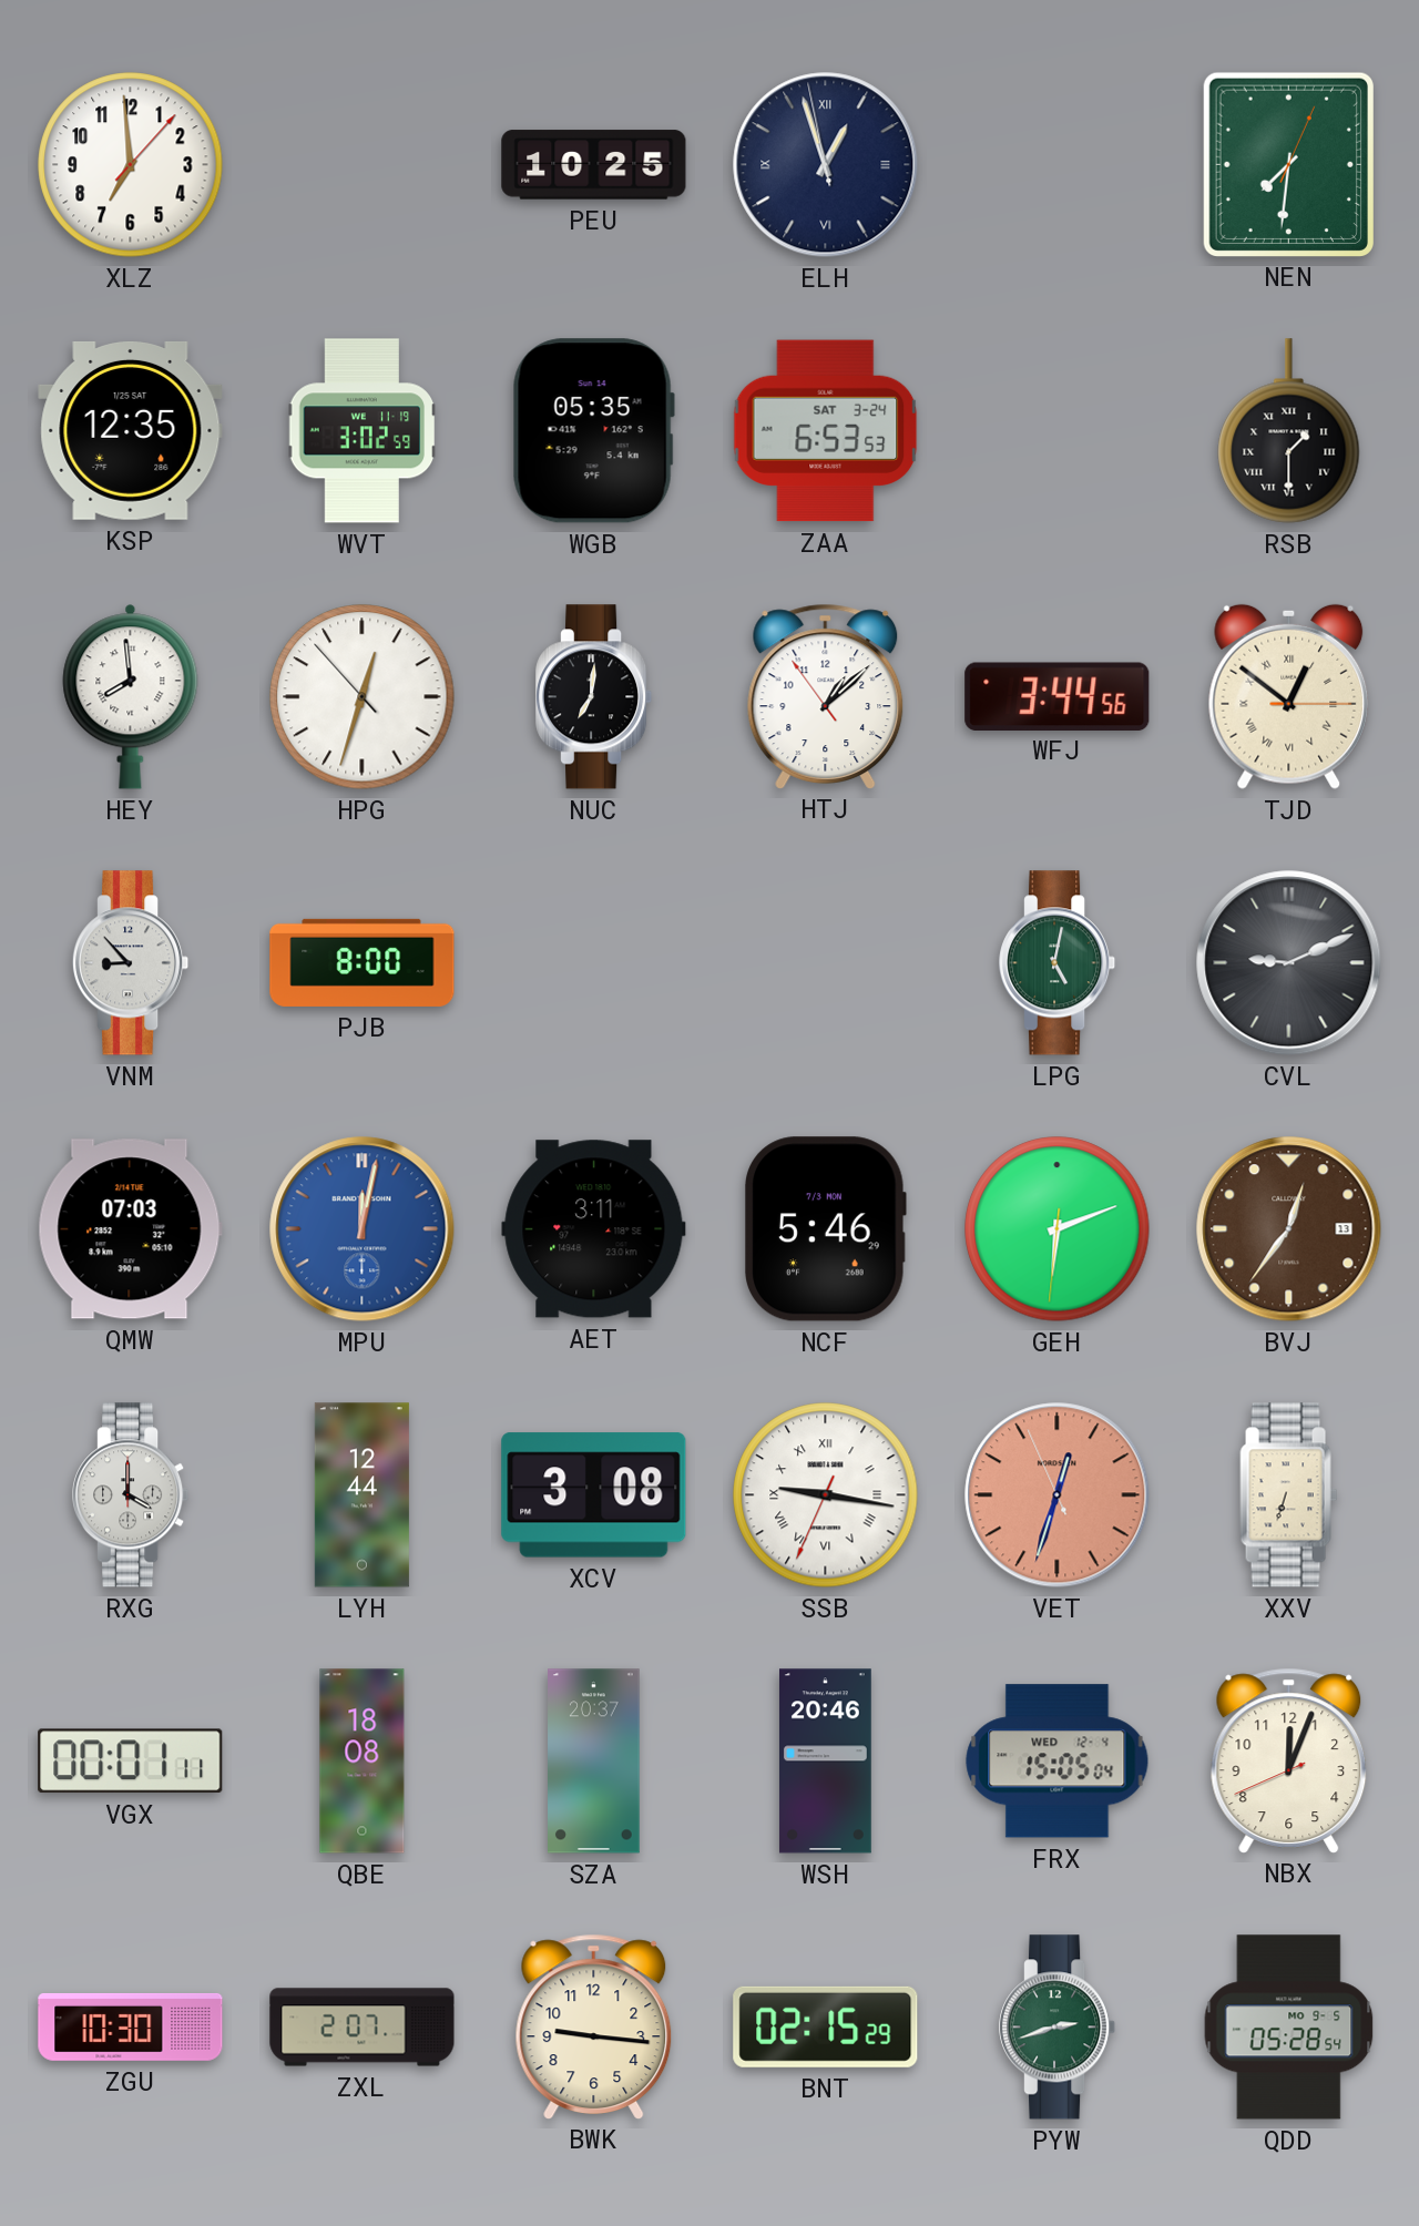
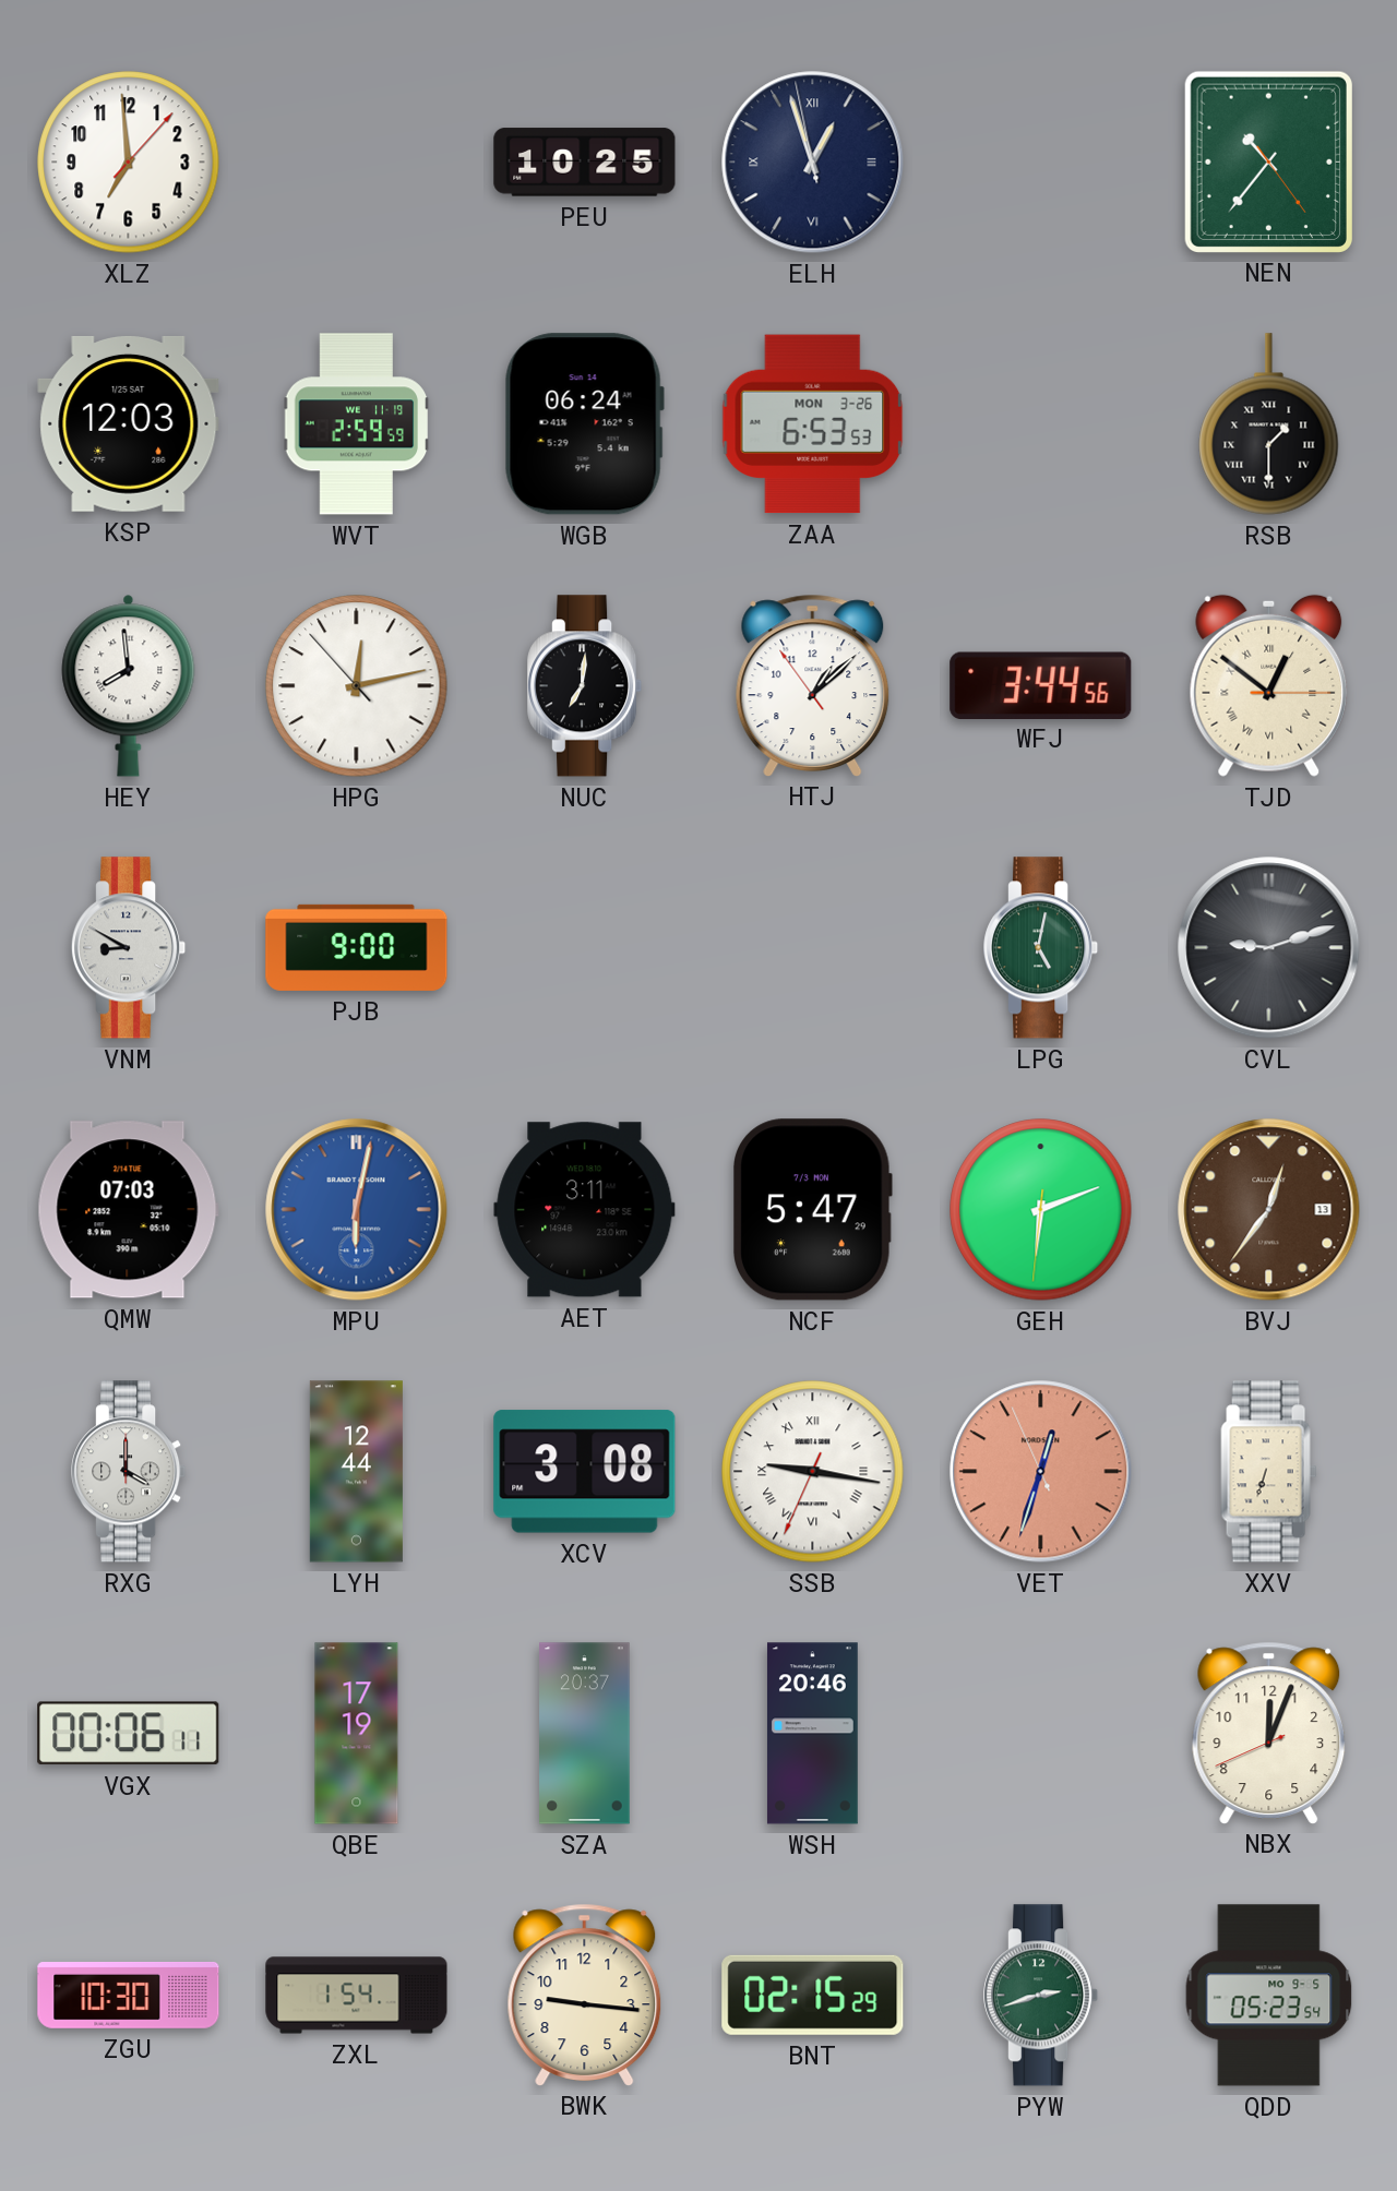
NEN: 7:31 -> 10:36 (1268, 161)
KSP: 12:35 -> 12:03 (129, 423)
WVT: 3:02 -> 2:59 (357, 424)
WGB: 05:35 -> 06:24 (584, 424)
ZAA date: SAT 3-24 -> MON 3-26 (813, 424)
HPG: 12:32 -> 12:12 (357, 686)
VNM: 8:53 -> 8:50 (129, 948)
PJB: 8:00 -> 9:00 (357, 947)
CVL: 9:11 -> 9:12 (1269, 948)
MPU: 12:02 -> 6:02 (357, 1210)
NCF: 5:46 -> 5:47 (813, 1210)
VGX: 00:01 -> 00:06 (129, 1734)
QBE: 18:08 -> 17:19 (357, 1734)
FRX: 15:05 -> none (1058, 1762)
ZXL: 2:07 -> 1:54 (357, 1996)
QDD: 05:28 -> 05:23 (1269, 1996)
